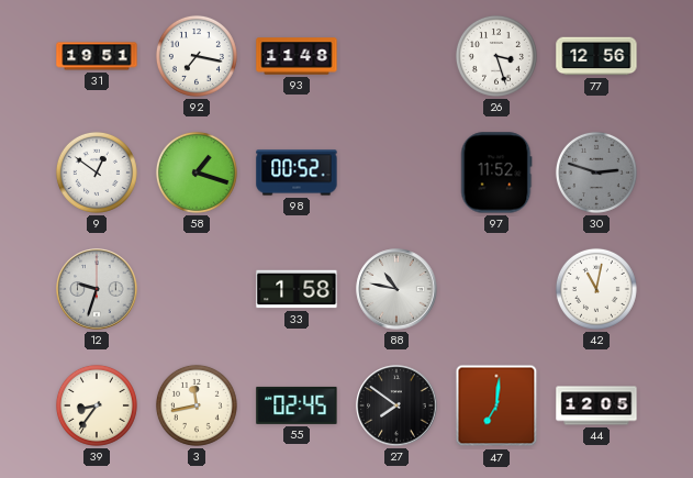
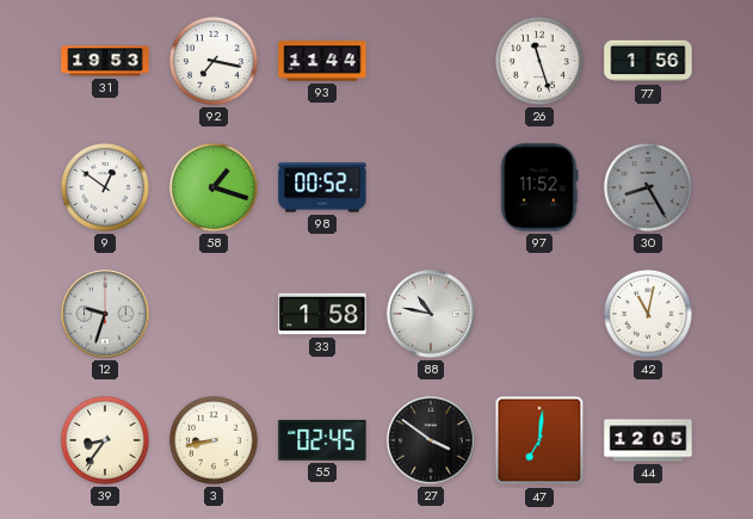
31: 19:51 -> 19:53 (105, 61)
93: 11:48 -> 11:44 (322, 61)
26: 3:27 -> 11:27 (539, 61)
77: 12:56 -> 1:56 (648, 61)
30: 2:48 -> 8:25 (648, 187)
3: 11:43 -> 8:43 (214, 440)
27: 7:51 -> 3:51 (431, 440)
